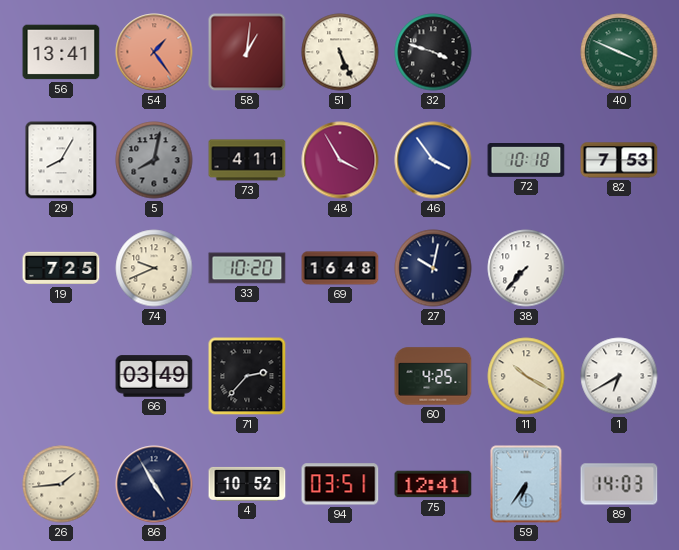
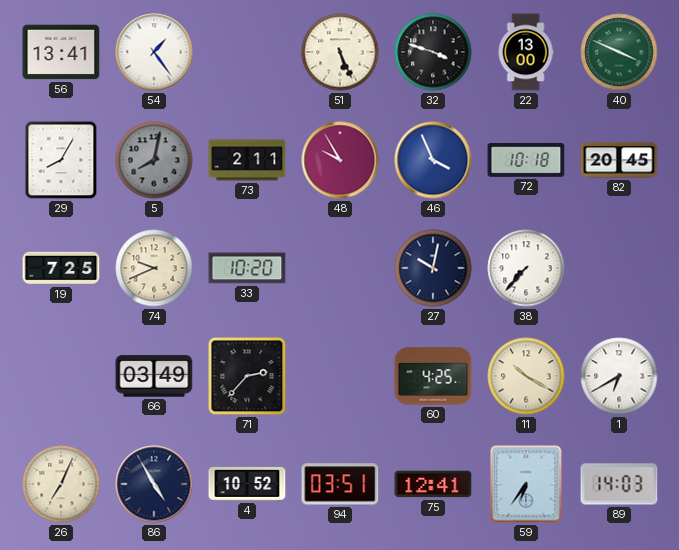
54 dial: salmon -> white (154, 52)
58: 1:01 -> none (247, 52)
22: none -> 13:00 (526, 52)
73: 4:11 -> 2:11 (247, 160)
48: 3:55 -> 9:55 (340, 160)
46: 3:54 -> 3:56 (433, 160)
82: 7:53 -> 20:45 (619, 160)
69: 16:48 -> none (340, 268)
26: 1:44 -> 7:04 (61, 484)
